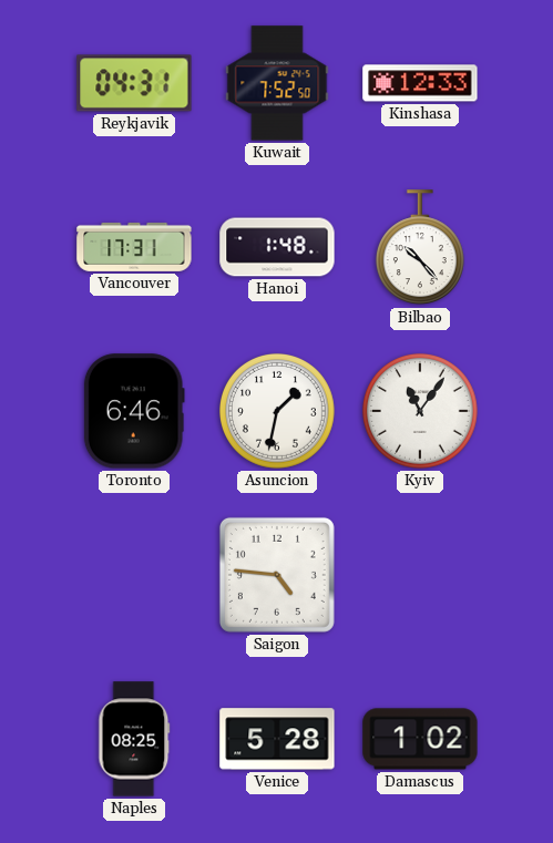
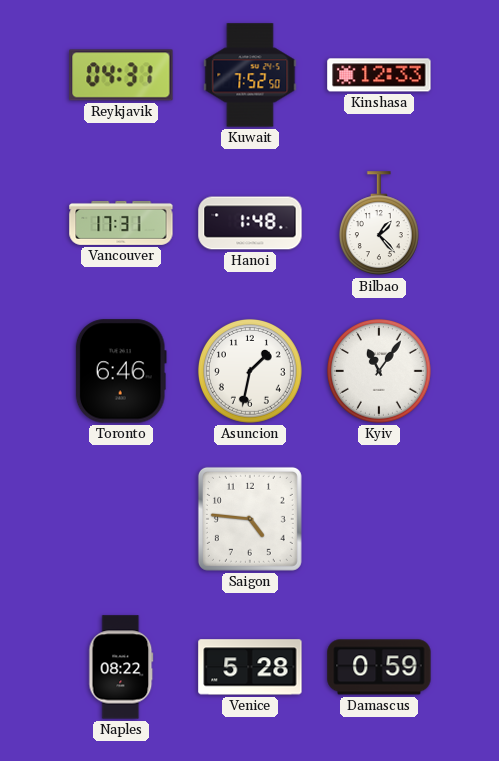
Bilbao: 10:23 -> 1:23 (379, 224)
Naples: 08:25 -> 08:22 (121, 667)
Damascus: 1:02 -> 0:59 (379, 667)
